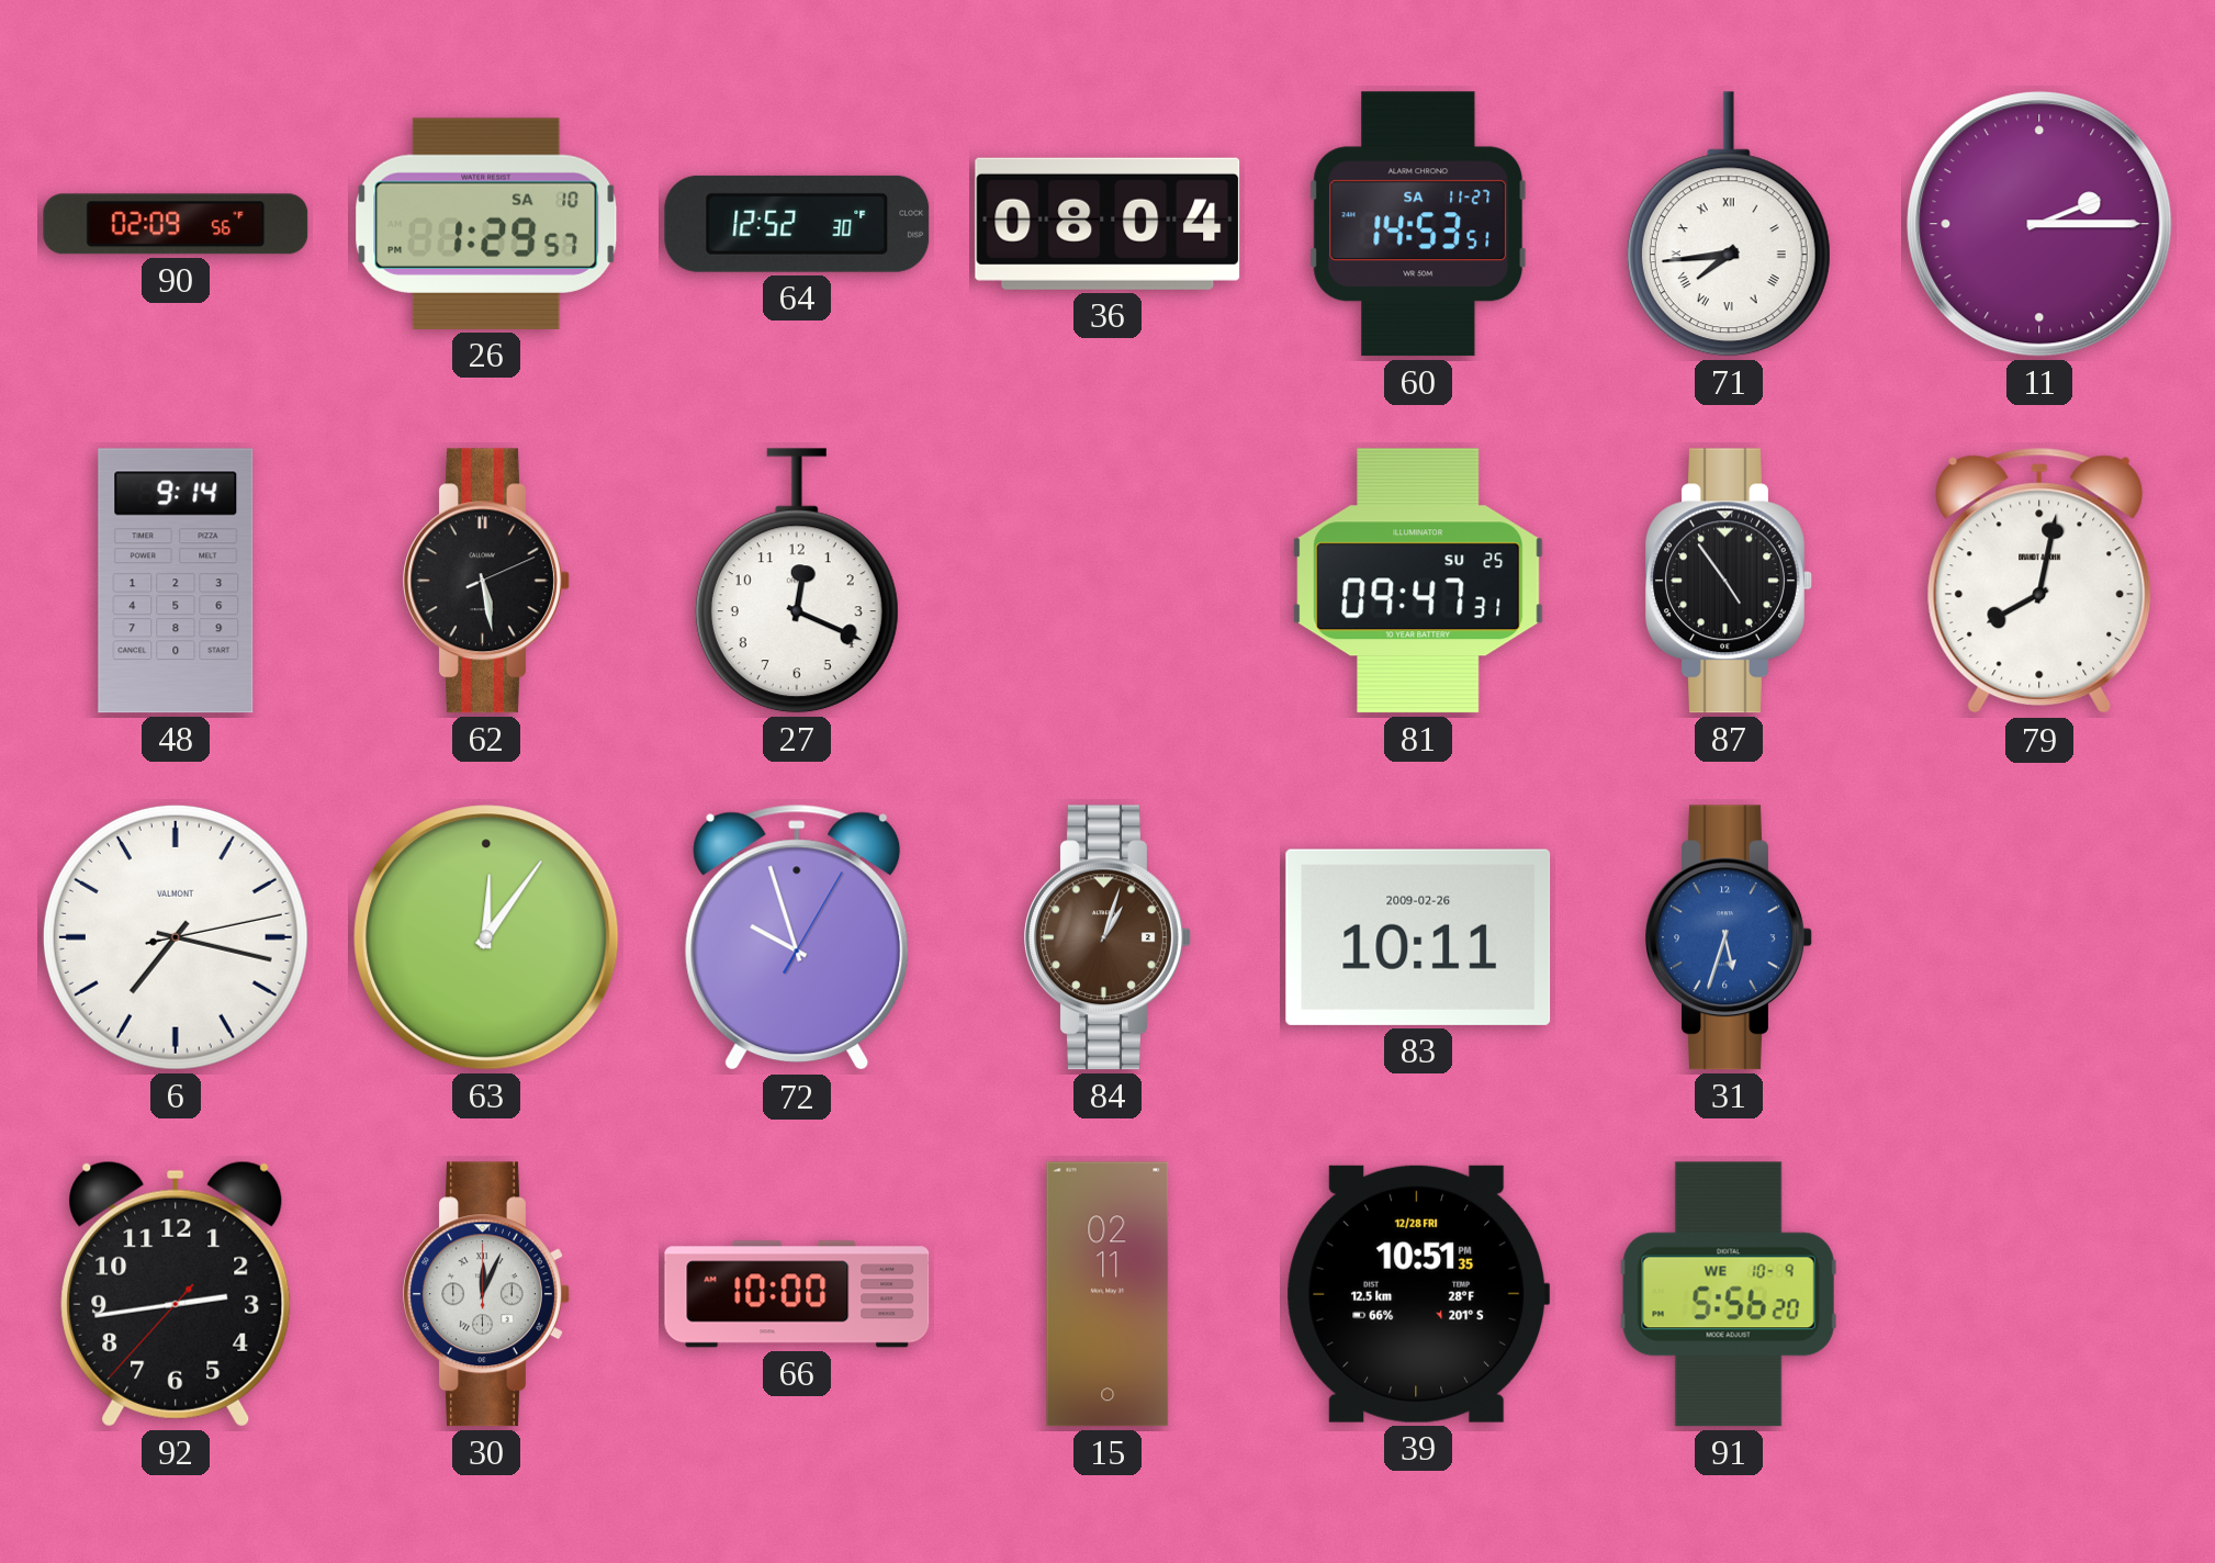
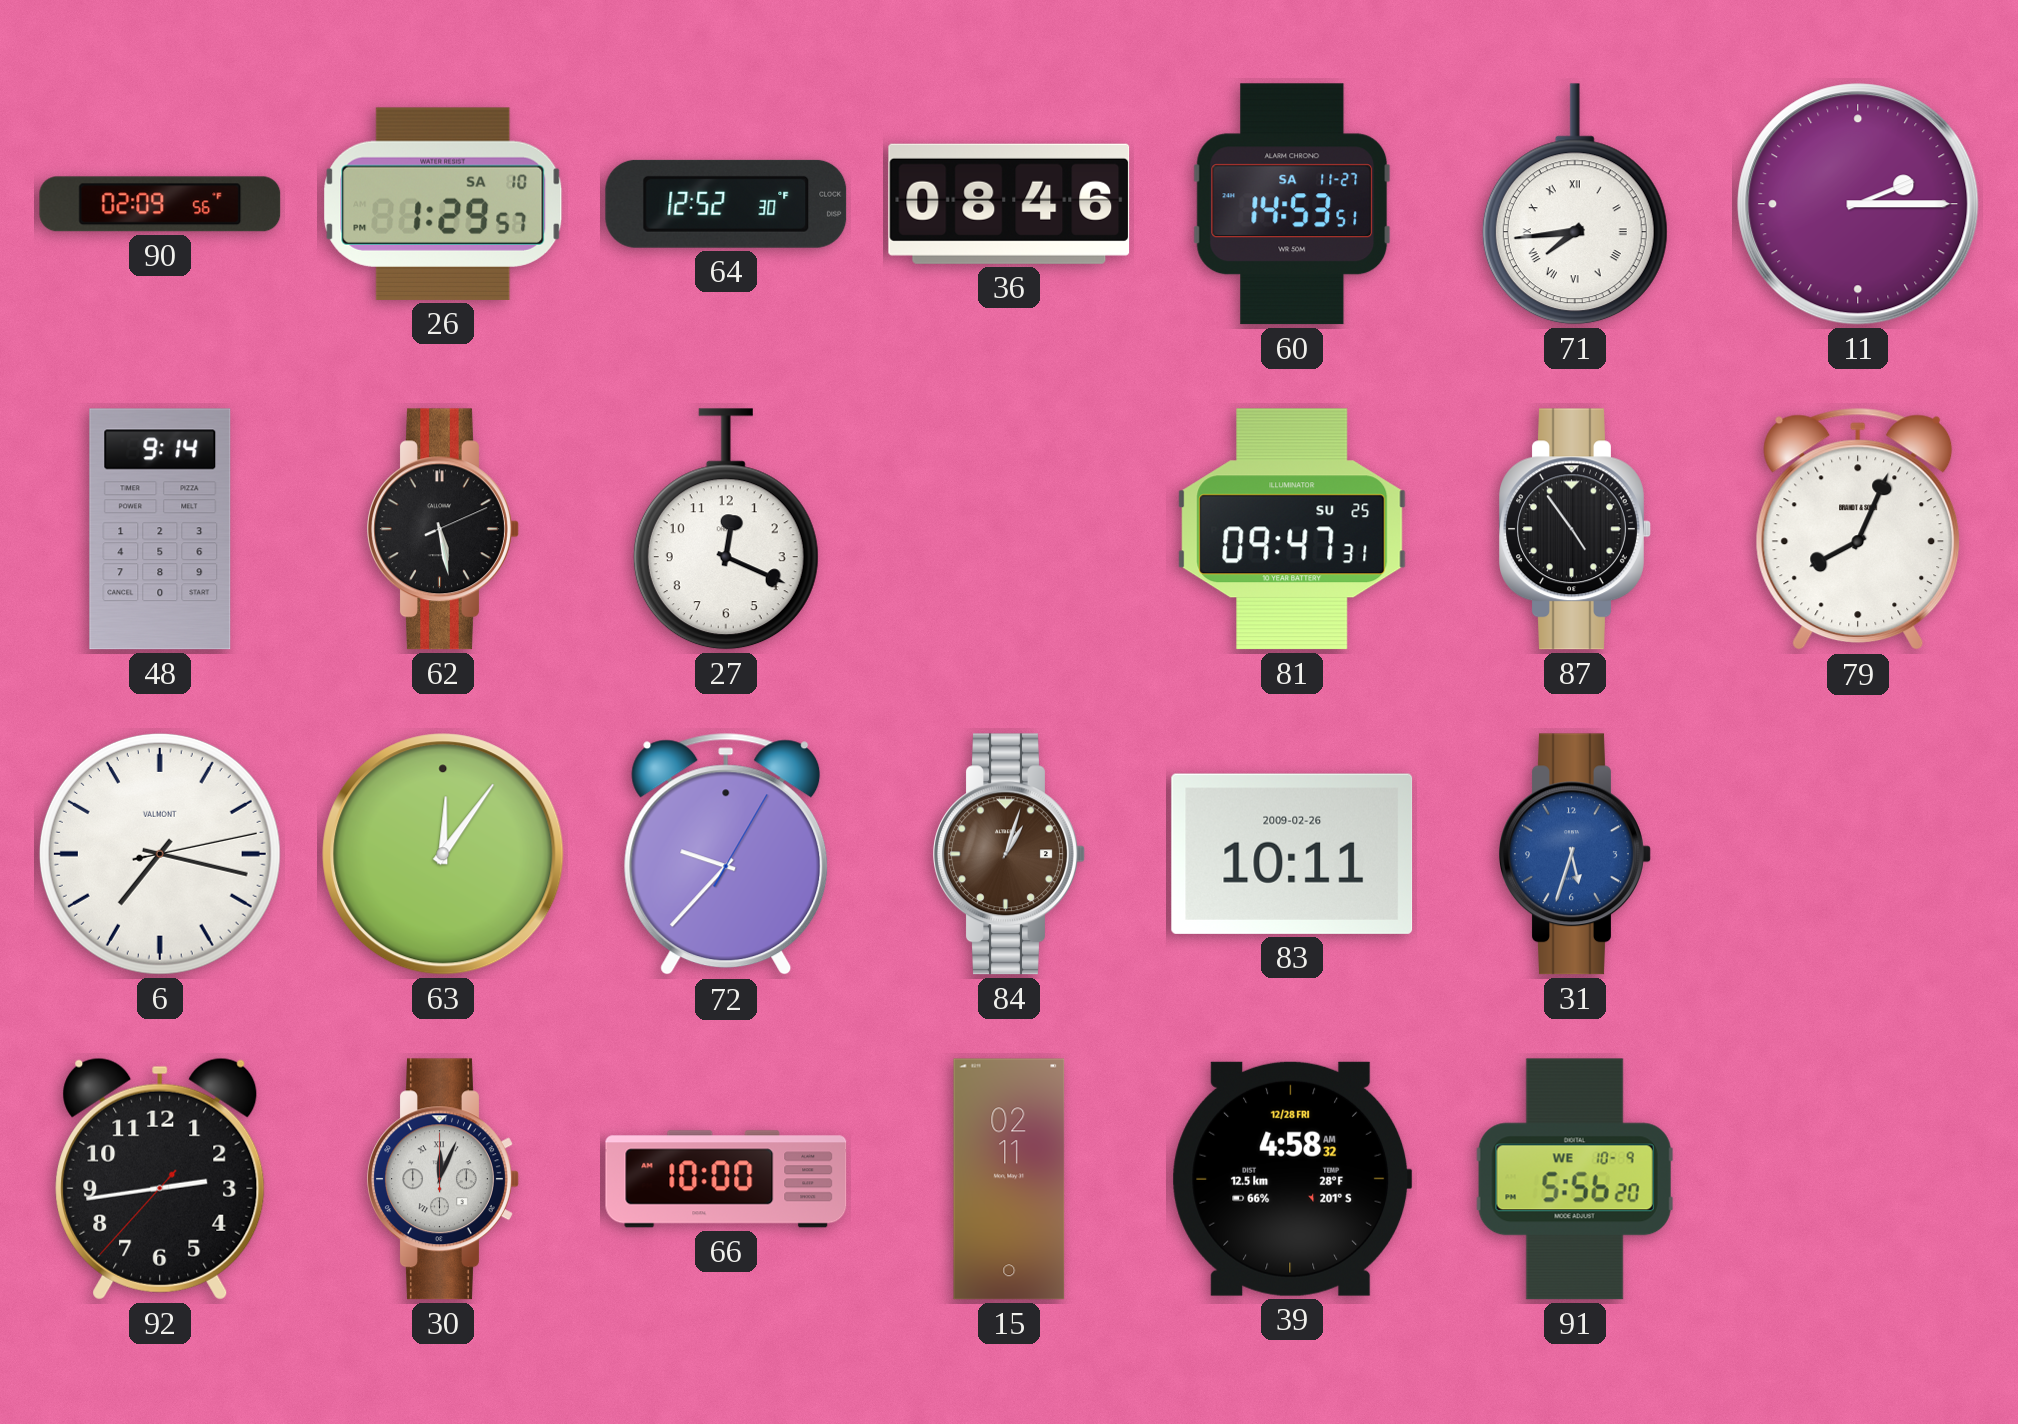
36: 08:04 -> 08:46 (1009, 204)
79: 8:02 -> 8:04 (1858, 529)
72: 9:57 -> 9:37 (726, 854)
39: 10:51 -> 4:58 (1292, 1179)
